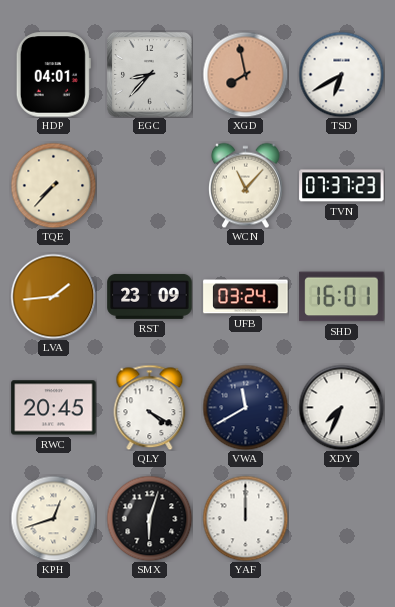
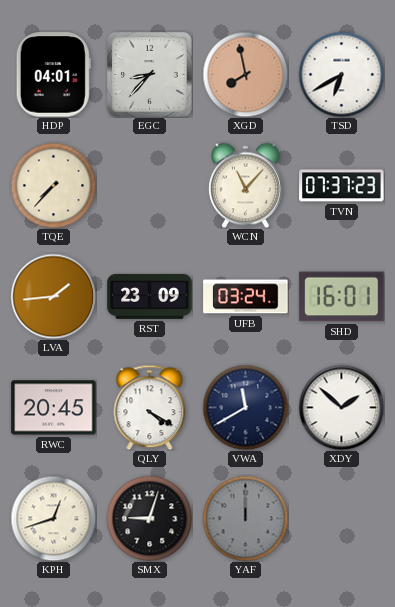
XDY: 7:34 -> 1:52 (341, 407)
SMX: 6:03 -> 9:03 (149, 518)
YAF dial: white -> grey (245, 518)
